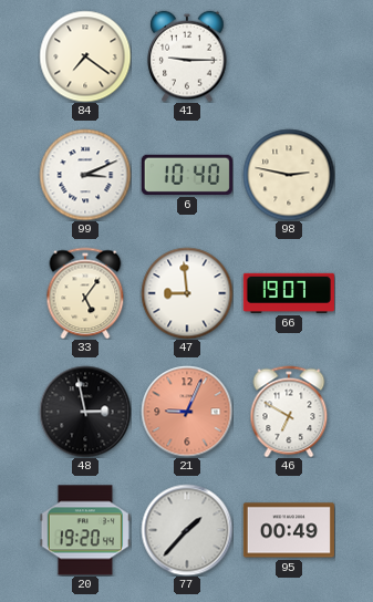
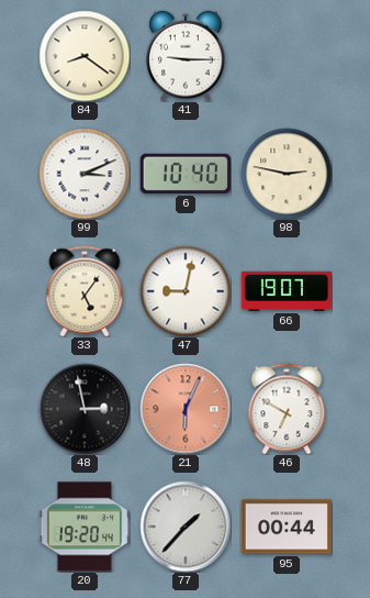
84: 7:21 -> 8:21 (85, 56)
47: 8:59 -> 9:02 (186, 291)
21: 9:04 -> 6:04 (186, 409)
95: 00:49 -> 00:44 (287, 527)
